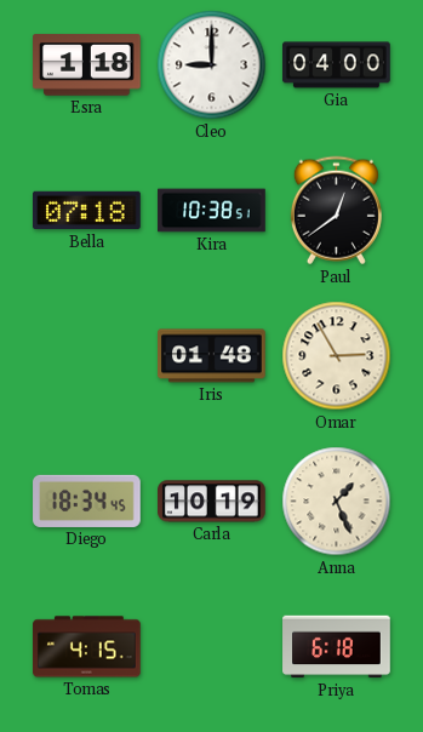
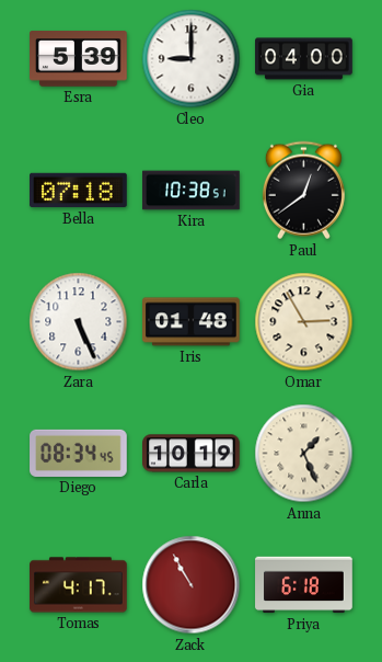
Esra: 1:18 -> 5:39 (79, 59)
Zara: none -> 5:26 (79, 322)
Diego: 18:34 -> 08:34 (79, 453)
Tomas: 4:15 -> 4:17 (79, 585)
Zack: none -> 10:55 (192, 585)
